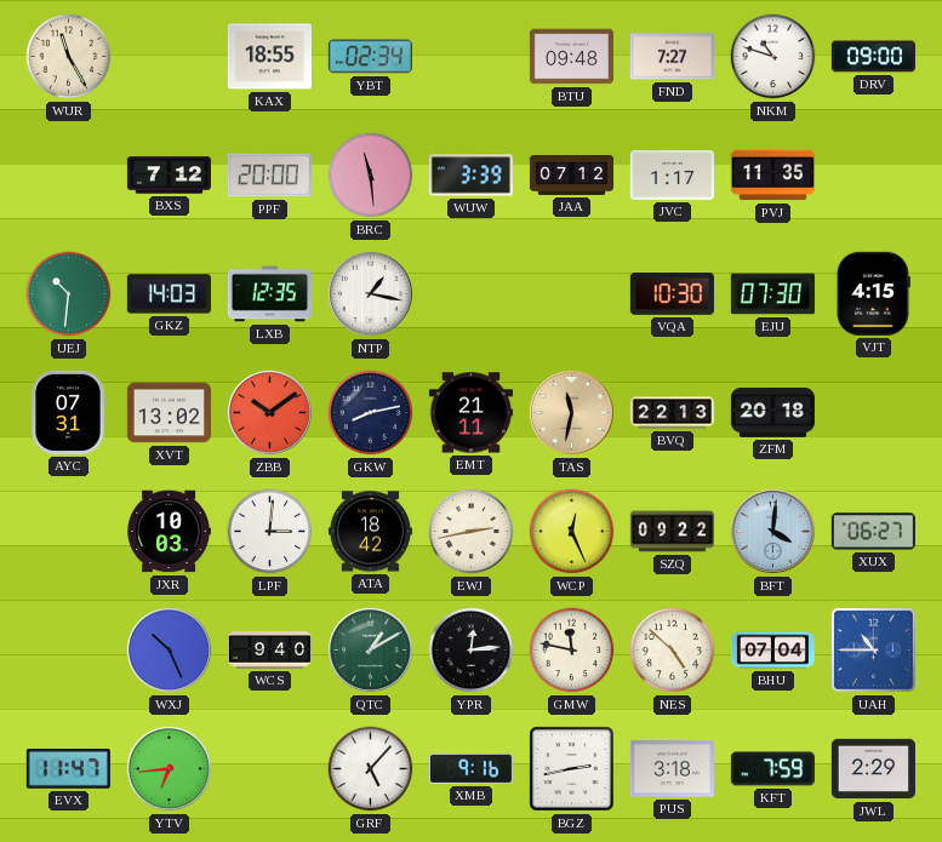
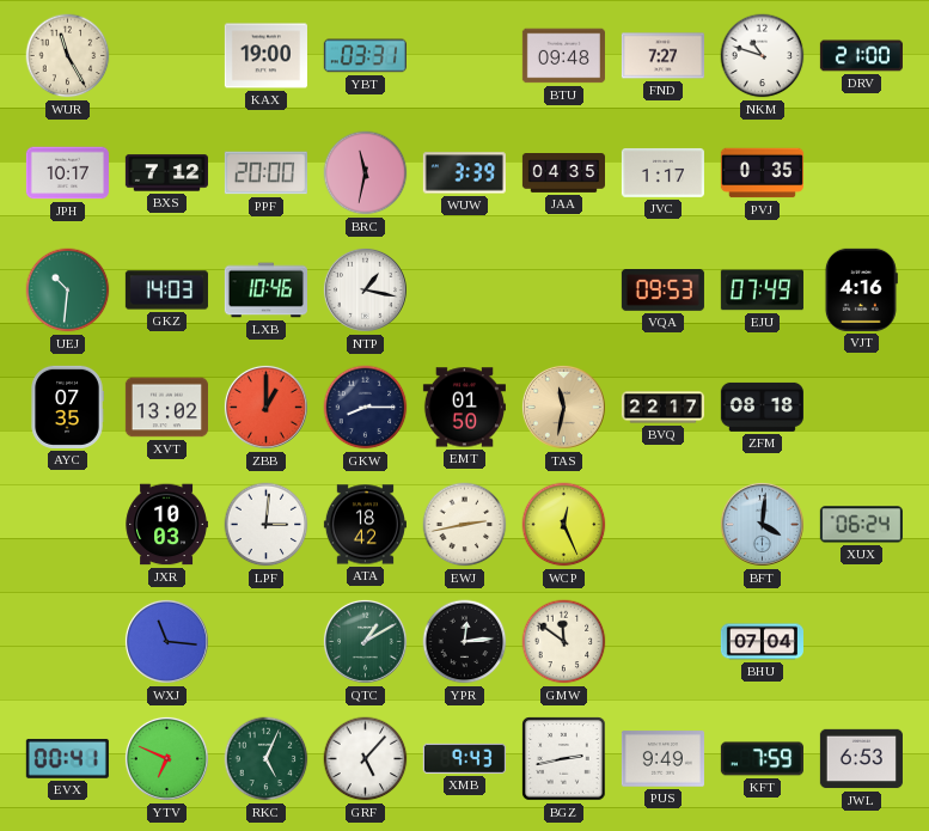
KAX: 18:55 -> 19:00 (265, 56)
YBT: 02:34 -> 03:31 (365, 56)
DRV: 09:00 -> 21:00 (861, 56)
JPH: none -> 10:17 (67, 173)
BRC: 11:29 -> 11:32 (366, 173)
JAA: 07:12 -> 04:35 (563, 173)
PVJ: 11:35 -> 0:35 (762, 173)
LXB: 12:35 -> 10:46 (265, 291)
VQA: 10:30 -> 09:53 (662, 291)
EJU: 07:30 -> 07:49 (762, 291)
VJT: 4:15 -> 4:16 (861, 289)
AYC: 07:31 -> 07:35 (67, 407)
ZBB: 10:09 -> 1:00 (265, 407)
GKW: 8:13 -> 8:15 (366, 408)
EMT: 21:11 -> 01:50 (464, 408)
BVQ: 22:13 -> 22:17 (662, 408)
ZFM: 20:18 -> 08:18 (762, 407)
SZQ: 09:22 -> none (672, 532)
XUX: 06:27 -> 06:24 (861, 525)
WXJ: 10:26 -> 11:16 (166, 641)
WCS: 9:40 -> none (269, 651)
GMW: 11:47 -> 11:51 (564, 642)
NES: 4:52 -> none (673, 651)
UAH: 10:45 -> none (874, 651)
EVX: 11:47 -> 00:41 (67, 758)
YTV: 6:44 -> 6:49 (166, 758)
RKC: none -> 5:04 (267, 759)
XMB: 9:16 -> 9:43 (464, 758)
PUS: 3:18 -> 9:49 (662, 759)
JWL: 2:29 -> 6:53 (861, 759)
